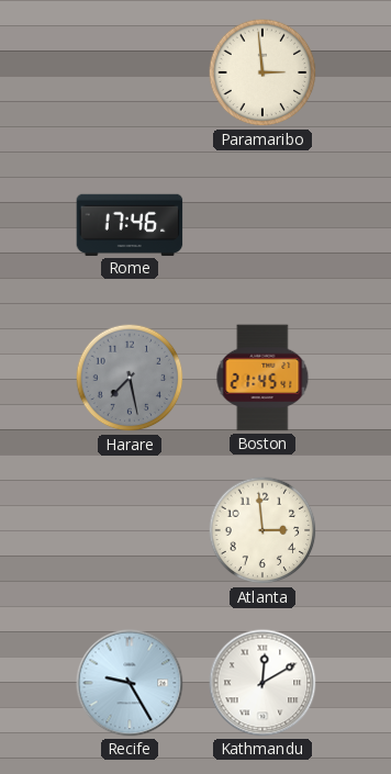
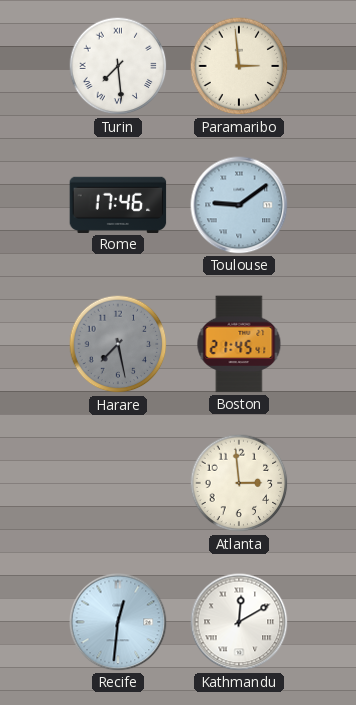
Turin: none -> 7:29 (118, 66)
Toulouse: none -> 9:09 (239, 205)
Recife: 9:25 -> 12:31 (118, 622)
